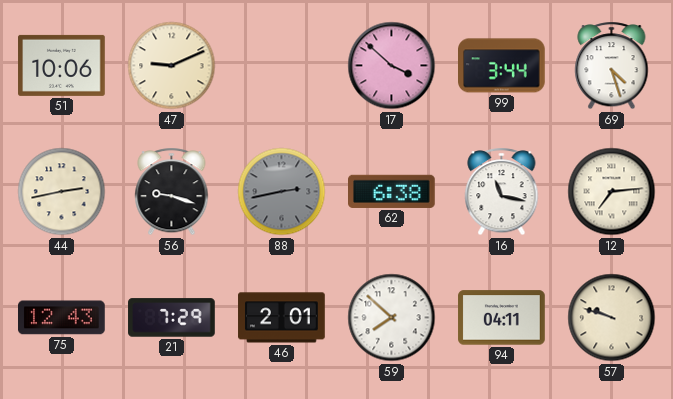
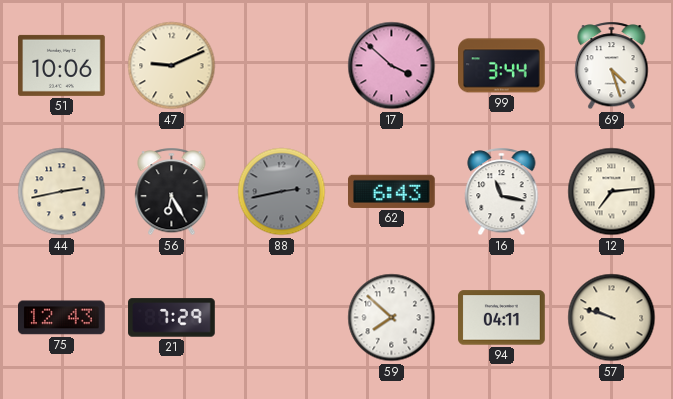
56: 9:18 -> 6:25 (172, 192)
62: 6:38 -> 6:43 (392, 191)
46: 2:01 -> none (282, 318)
